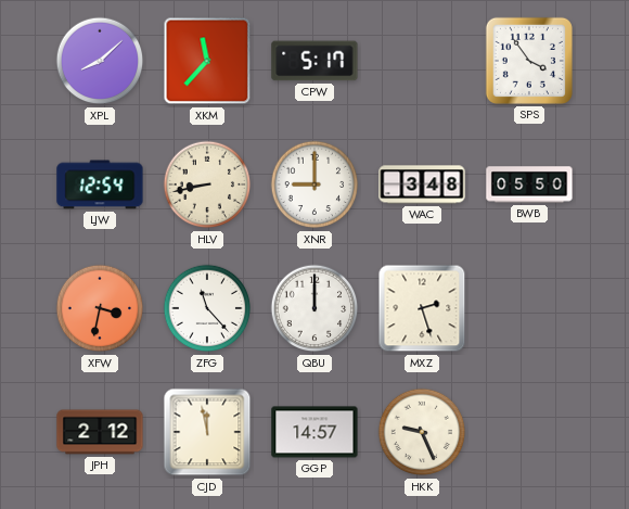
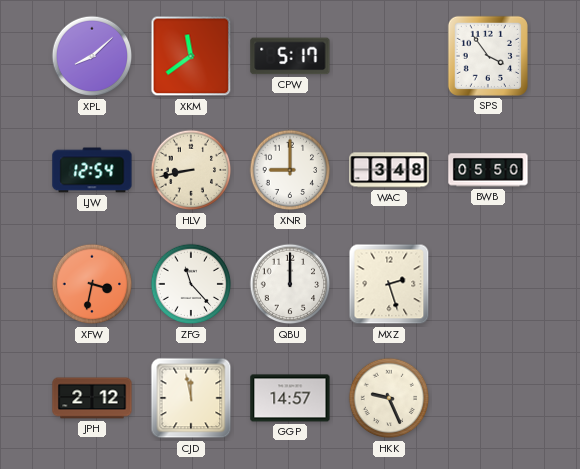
XKM: 11:37 -> 11:39 (191, 56)
